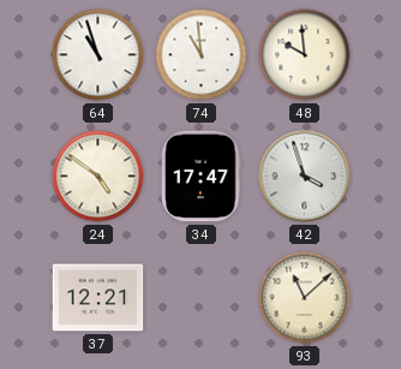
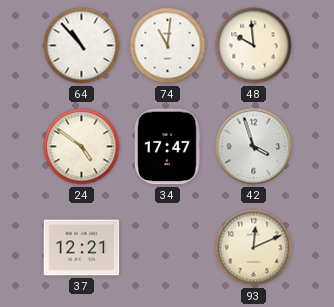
64: 10:57 -> 10:53 (82, 46)
74: 10:59 -> 11:01 (168, 46)
93: 11:08 -> 12:11 (254, 248)
